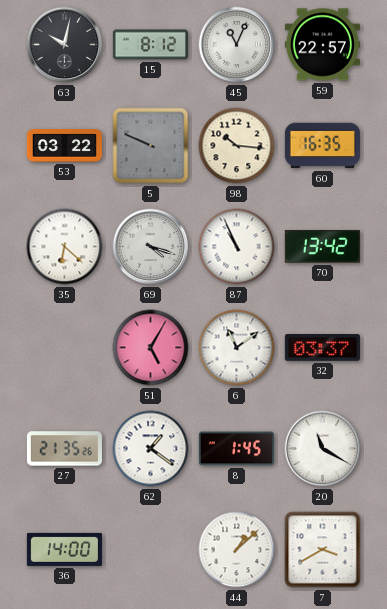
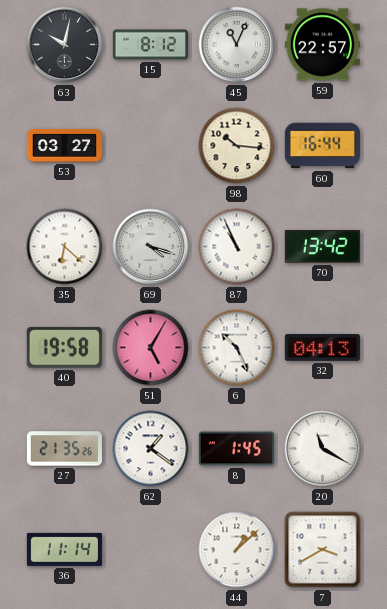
53: 03:22 -> 03:27 (64, 146)
5: 9:49 -> none (151, 146)
60: 16:35 -> 16:44 (322, 146)
40: none -> 19:58 (64, 348)
6: 11:09 -> 10:26 (237, 348)
32: 03:37 -> 04:13 (322, 348)
36: 14:00 -> 11:14 (64, 549)
